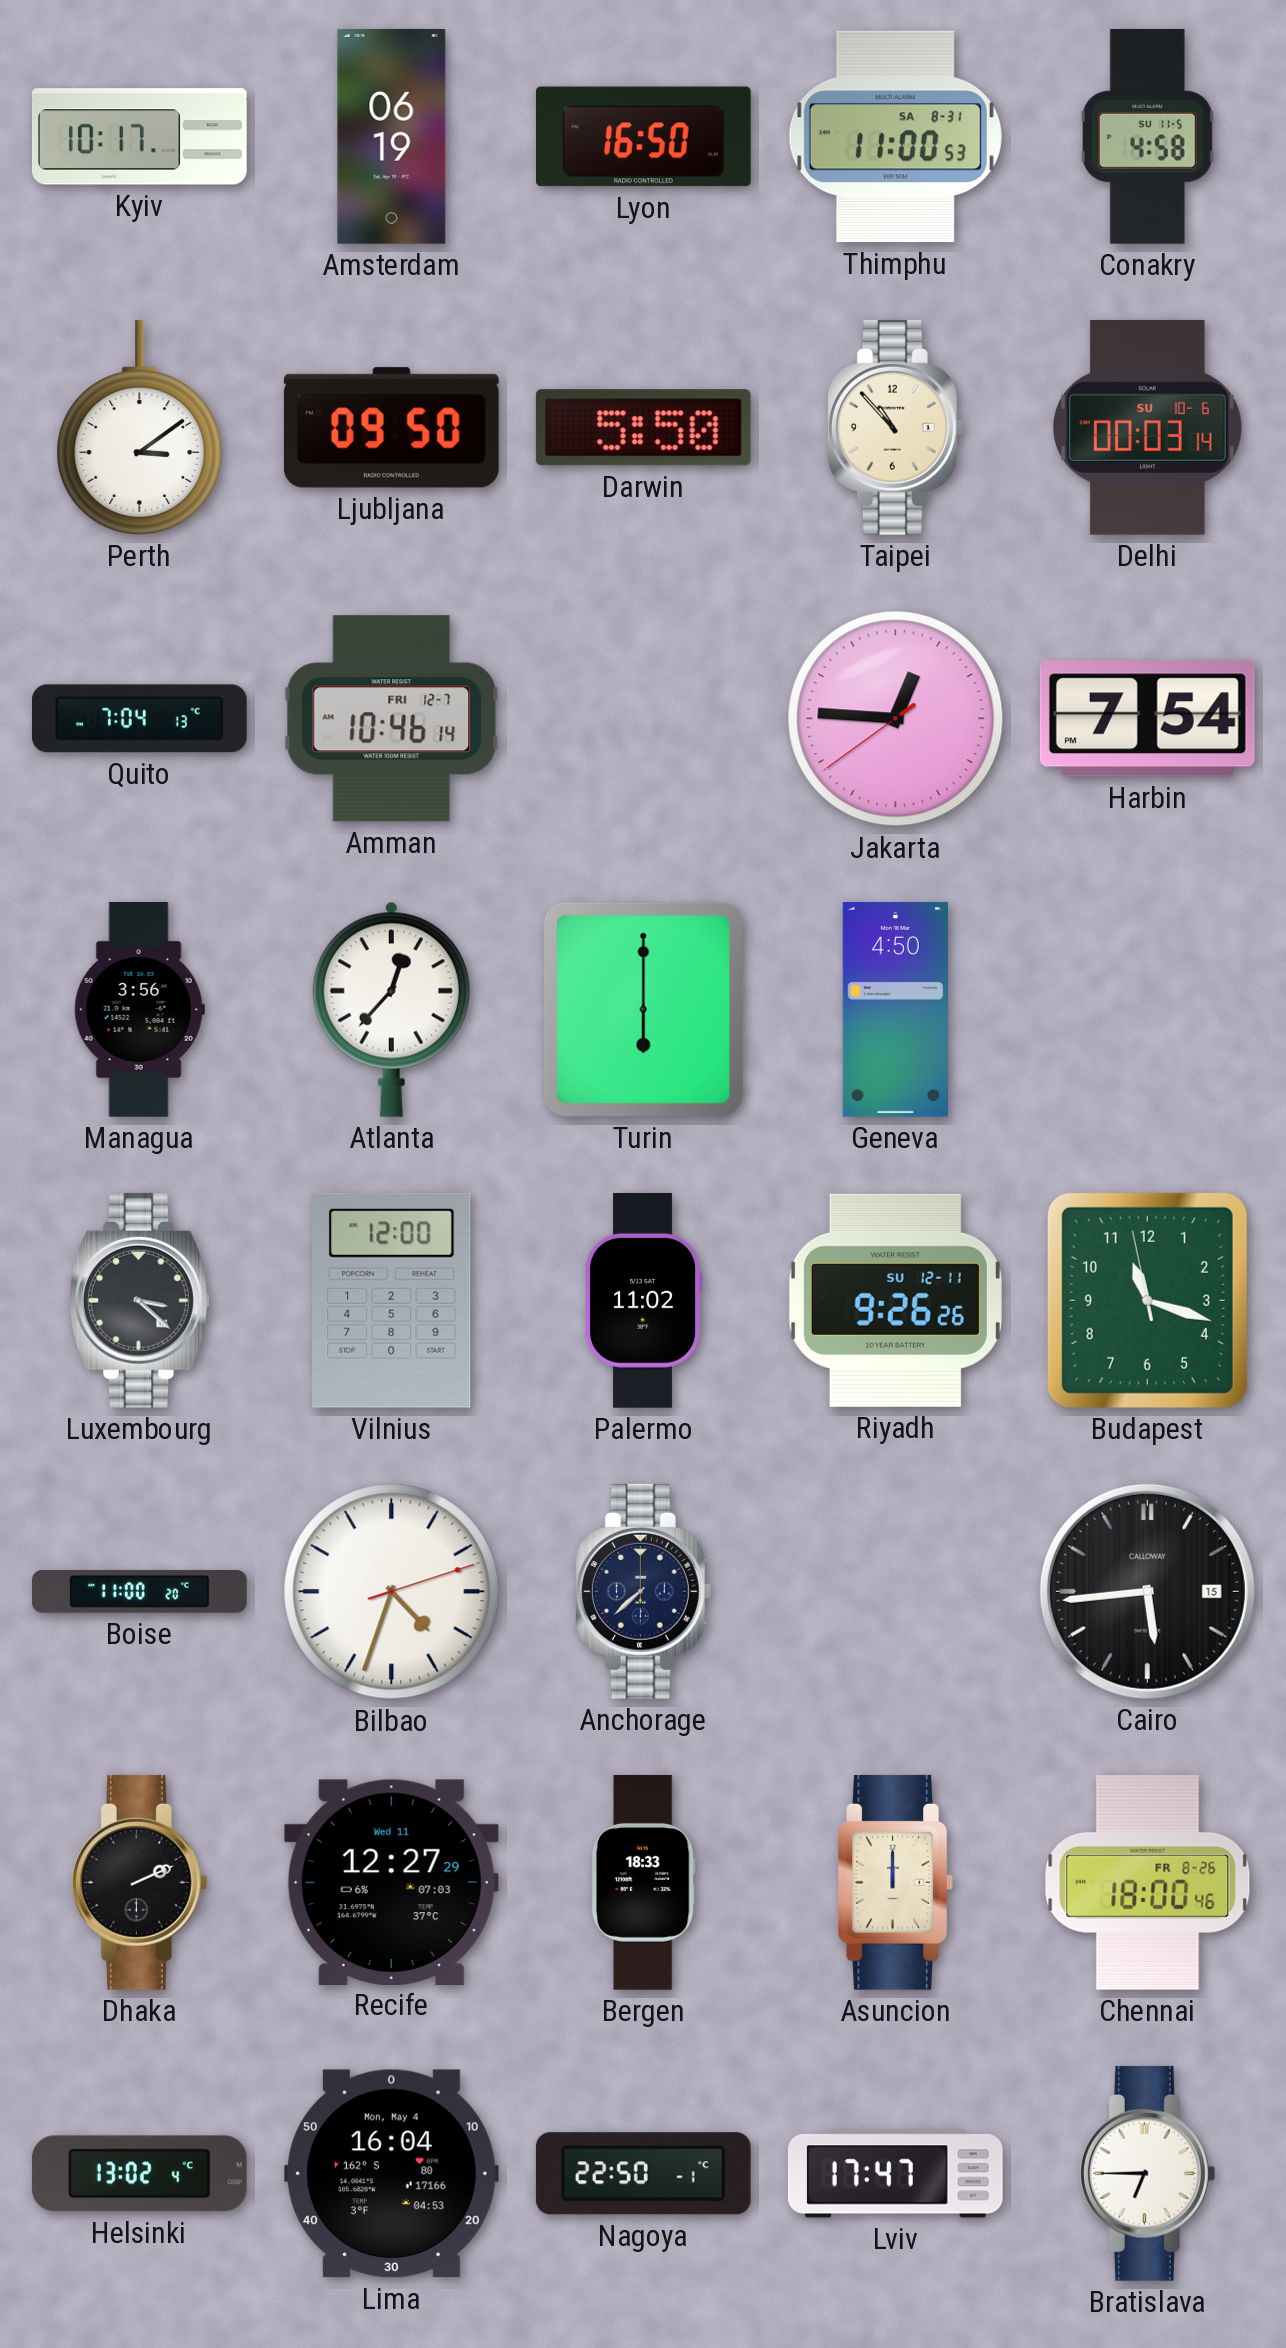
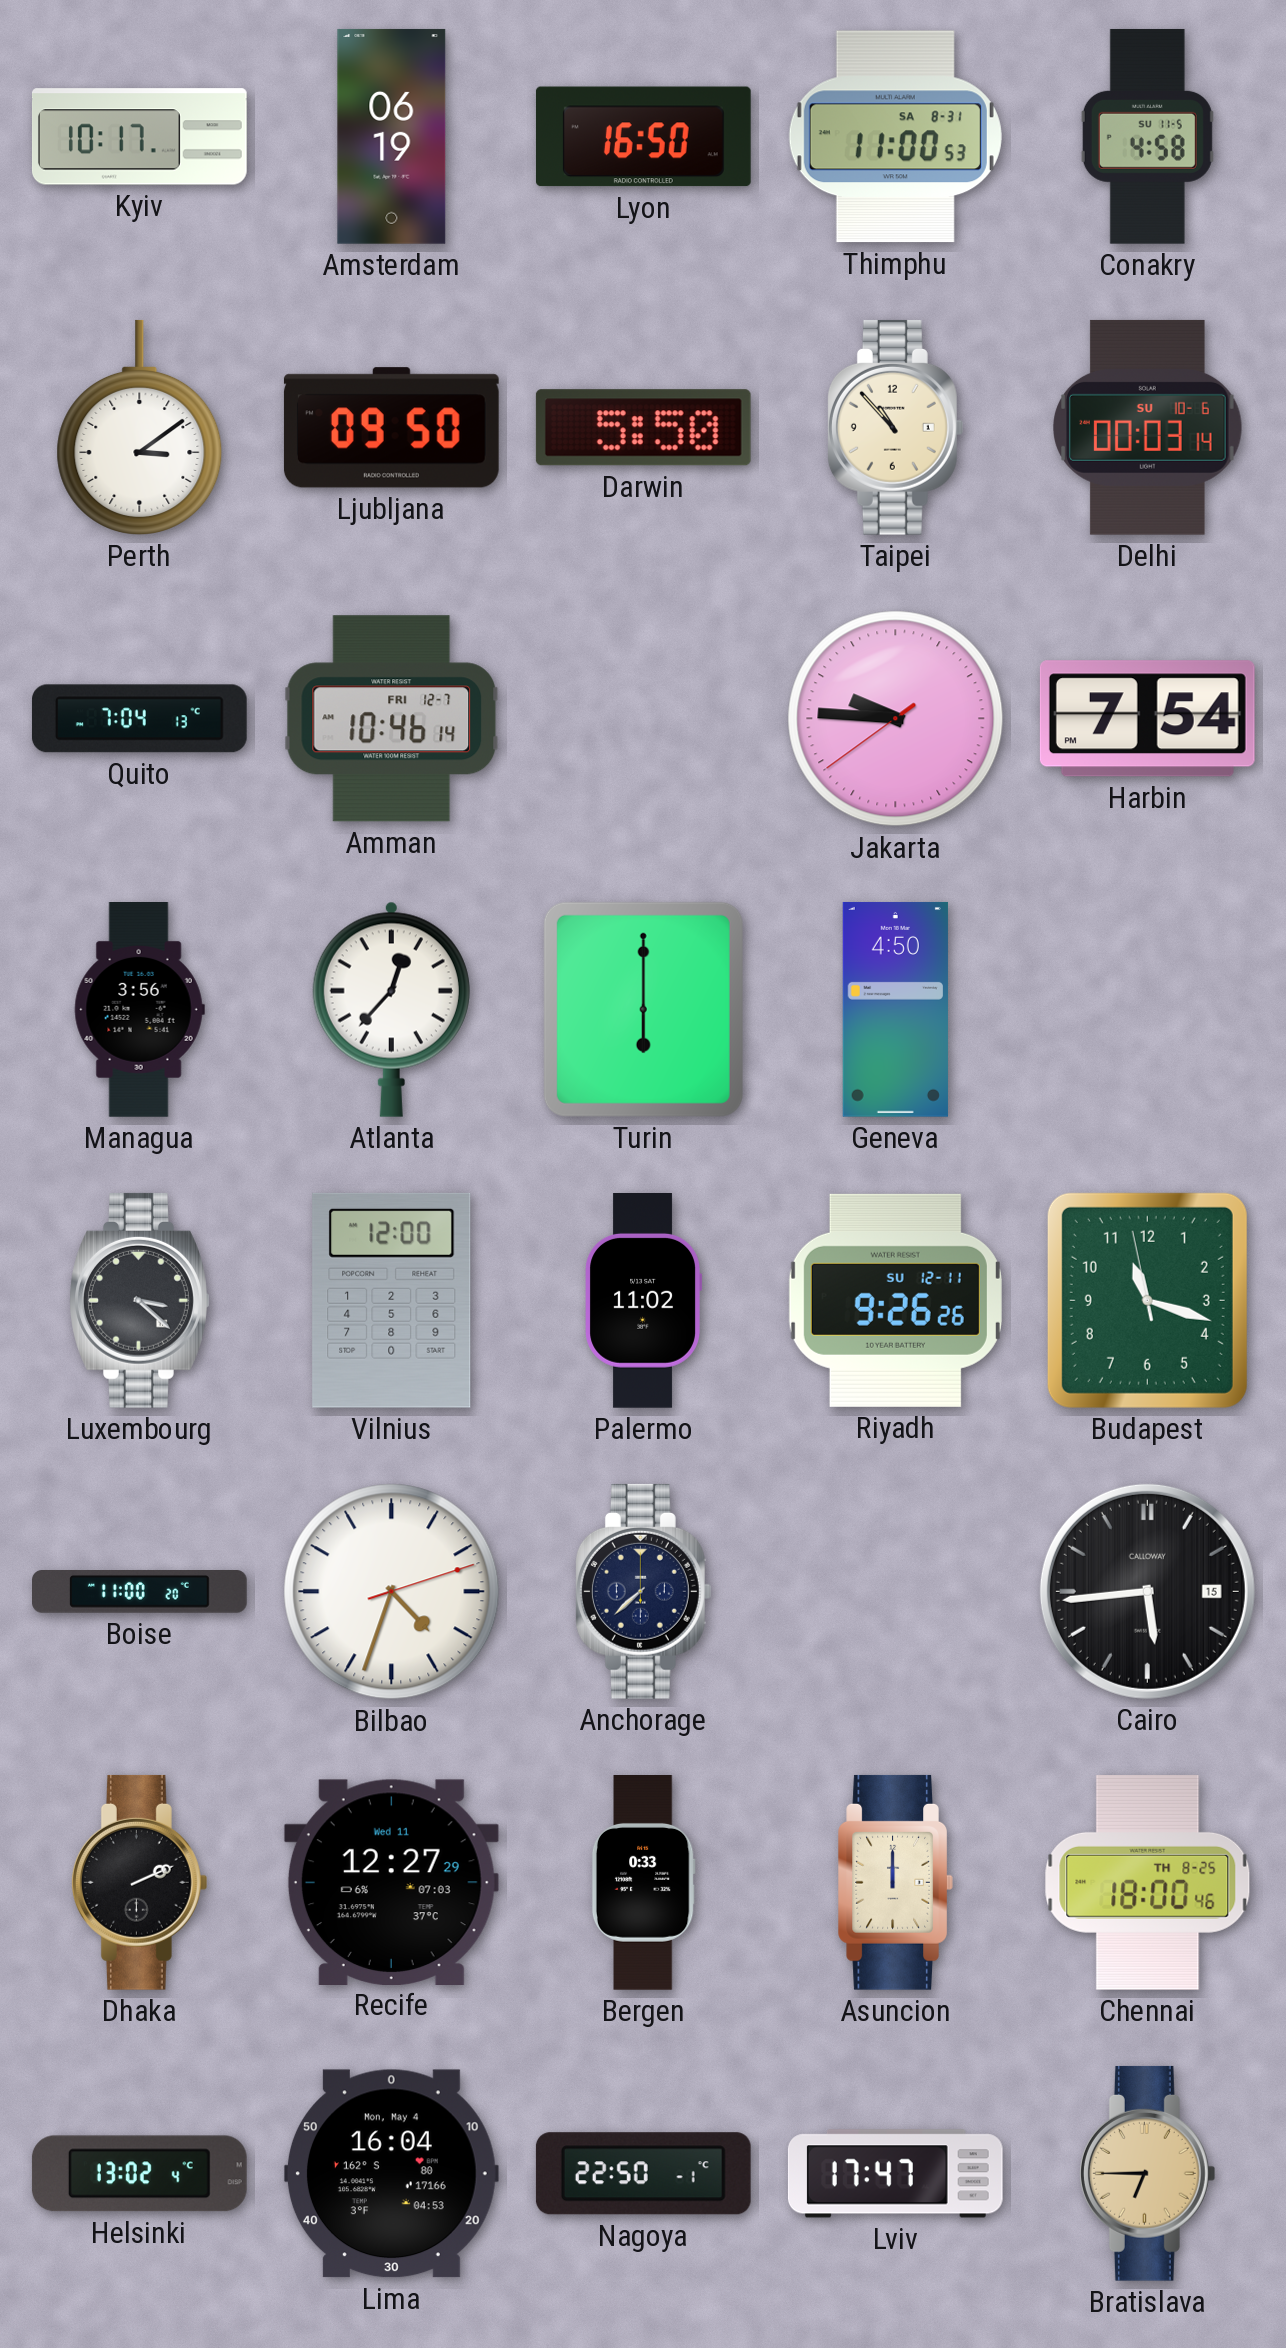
Jakarta: 12:45 -> 9:45 (896, 719)
Bergen: 18:33 -> 0:33 (643, 1883)
Chennai date: FR 8-26 -> TH 8-25 (1148, 1882)
Bratislava dial: white -> champagne (1147, 2173)
